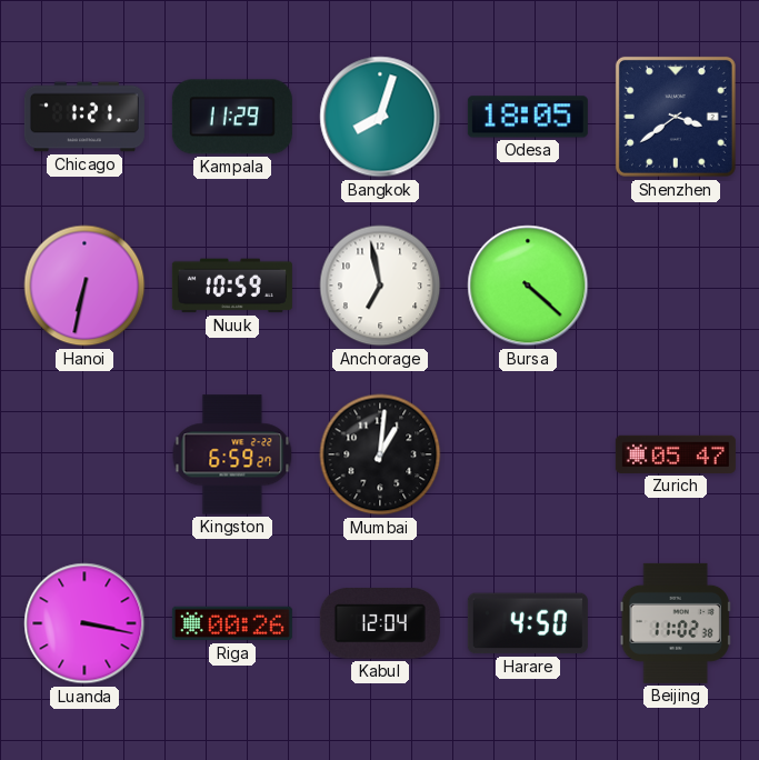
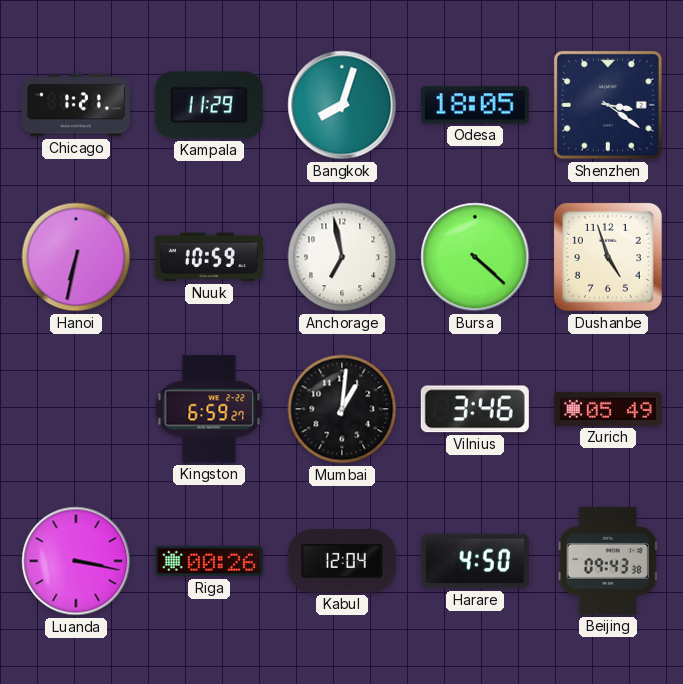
Shenzhen: 3:39 -> 3:21 (608, 105)
Dushanbe: none -> 4:57 (608, 257)
Vilnius: none -> 3:46 (475, 409)
Zurich: 05:47 -> 05:49 (608, 409)
Beijing: 11:02 -> 09:43 (608, 561)
